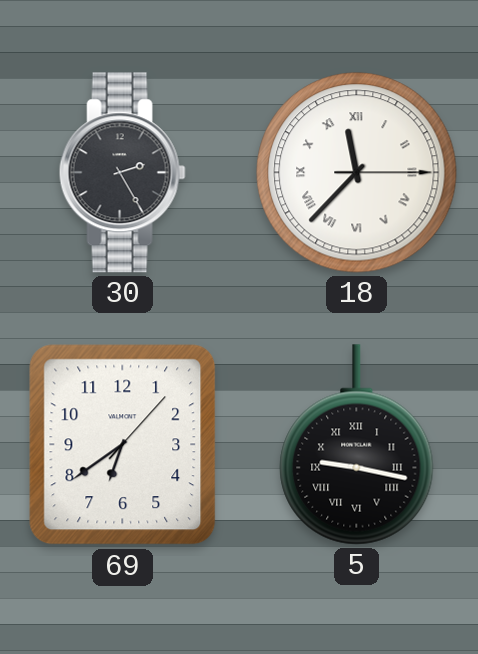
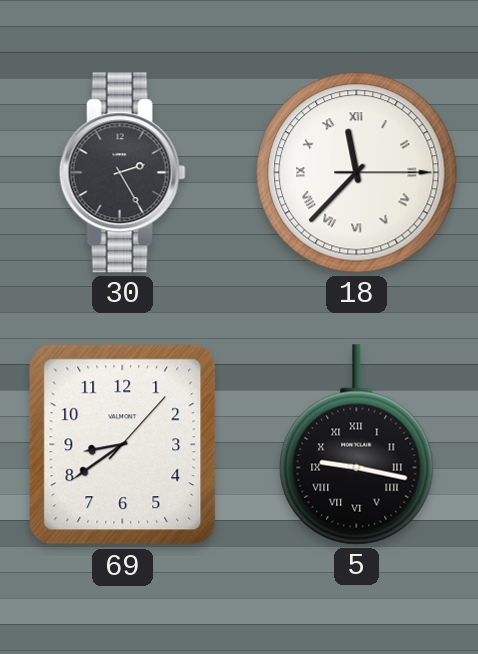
69: 6:39 -> 8:39 (123, 445)
